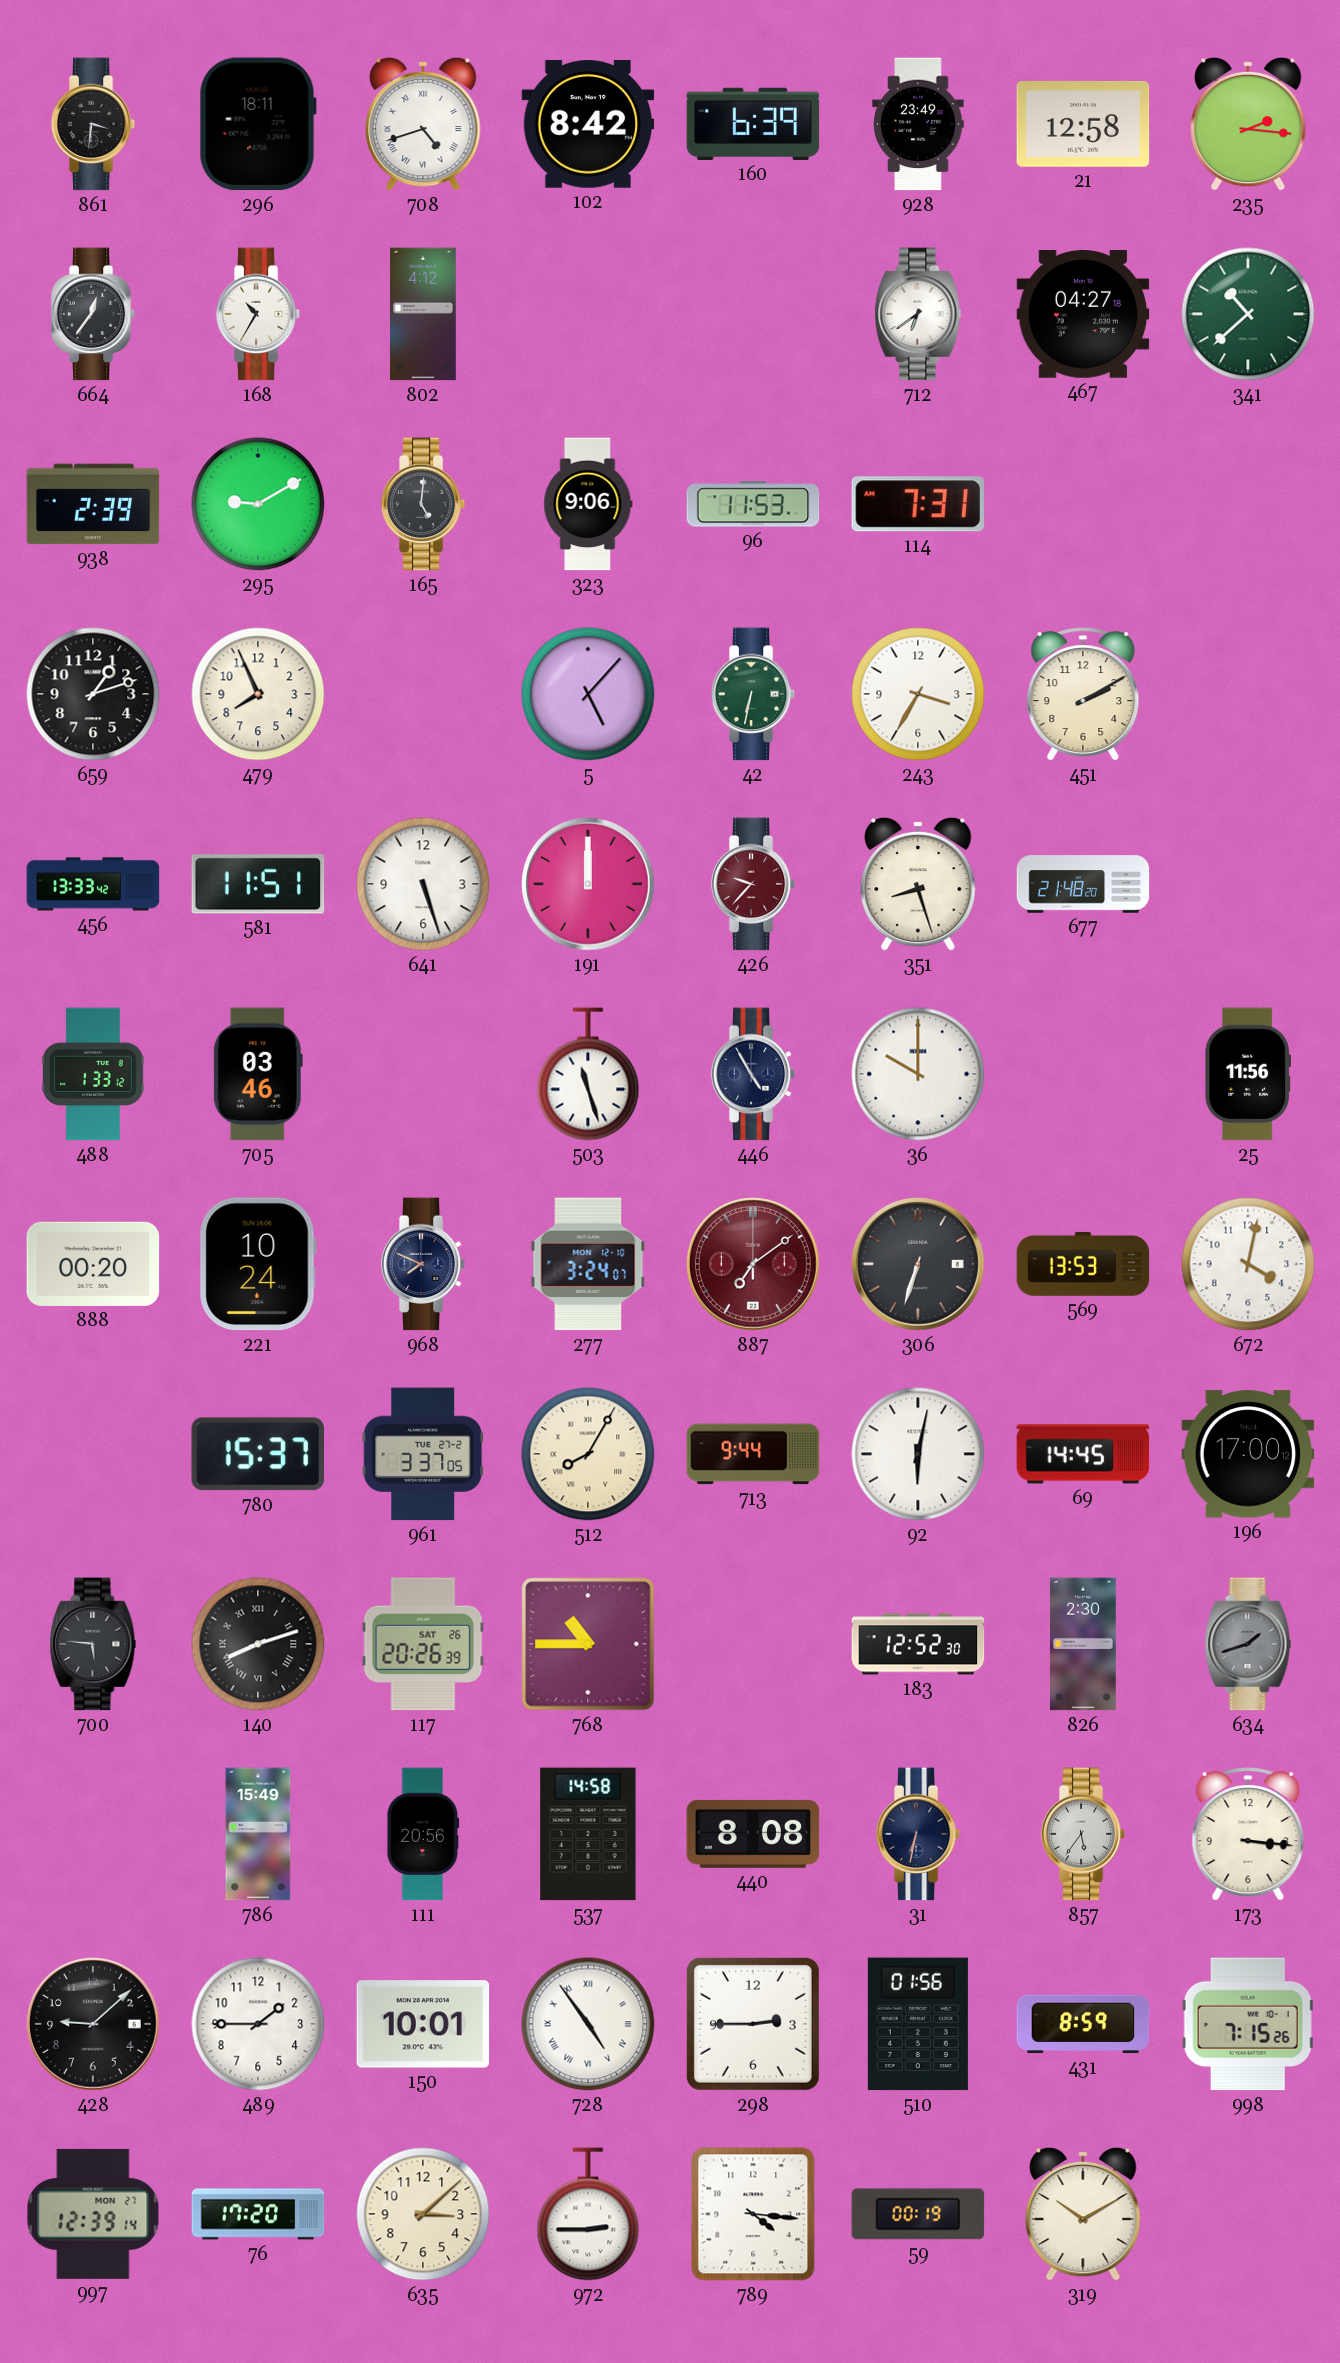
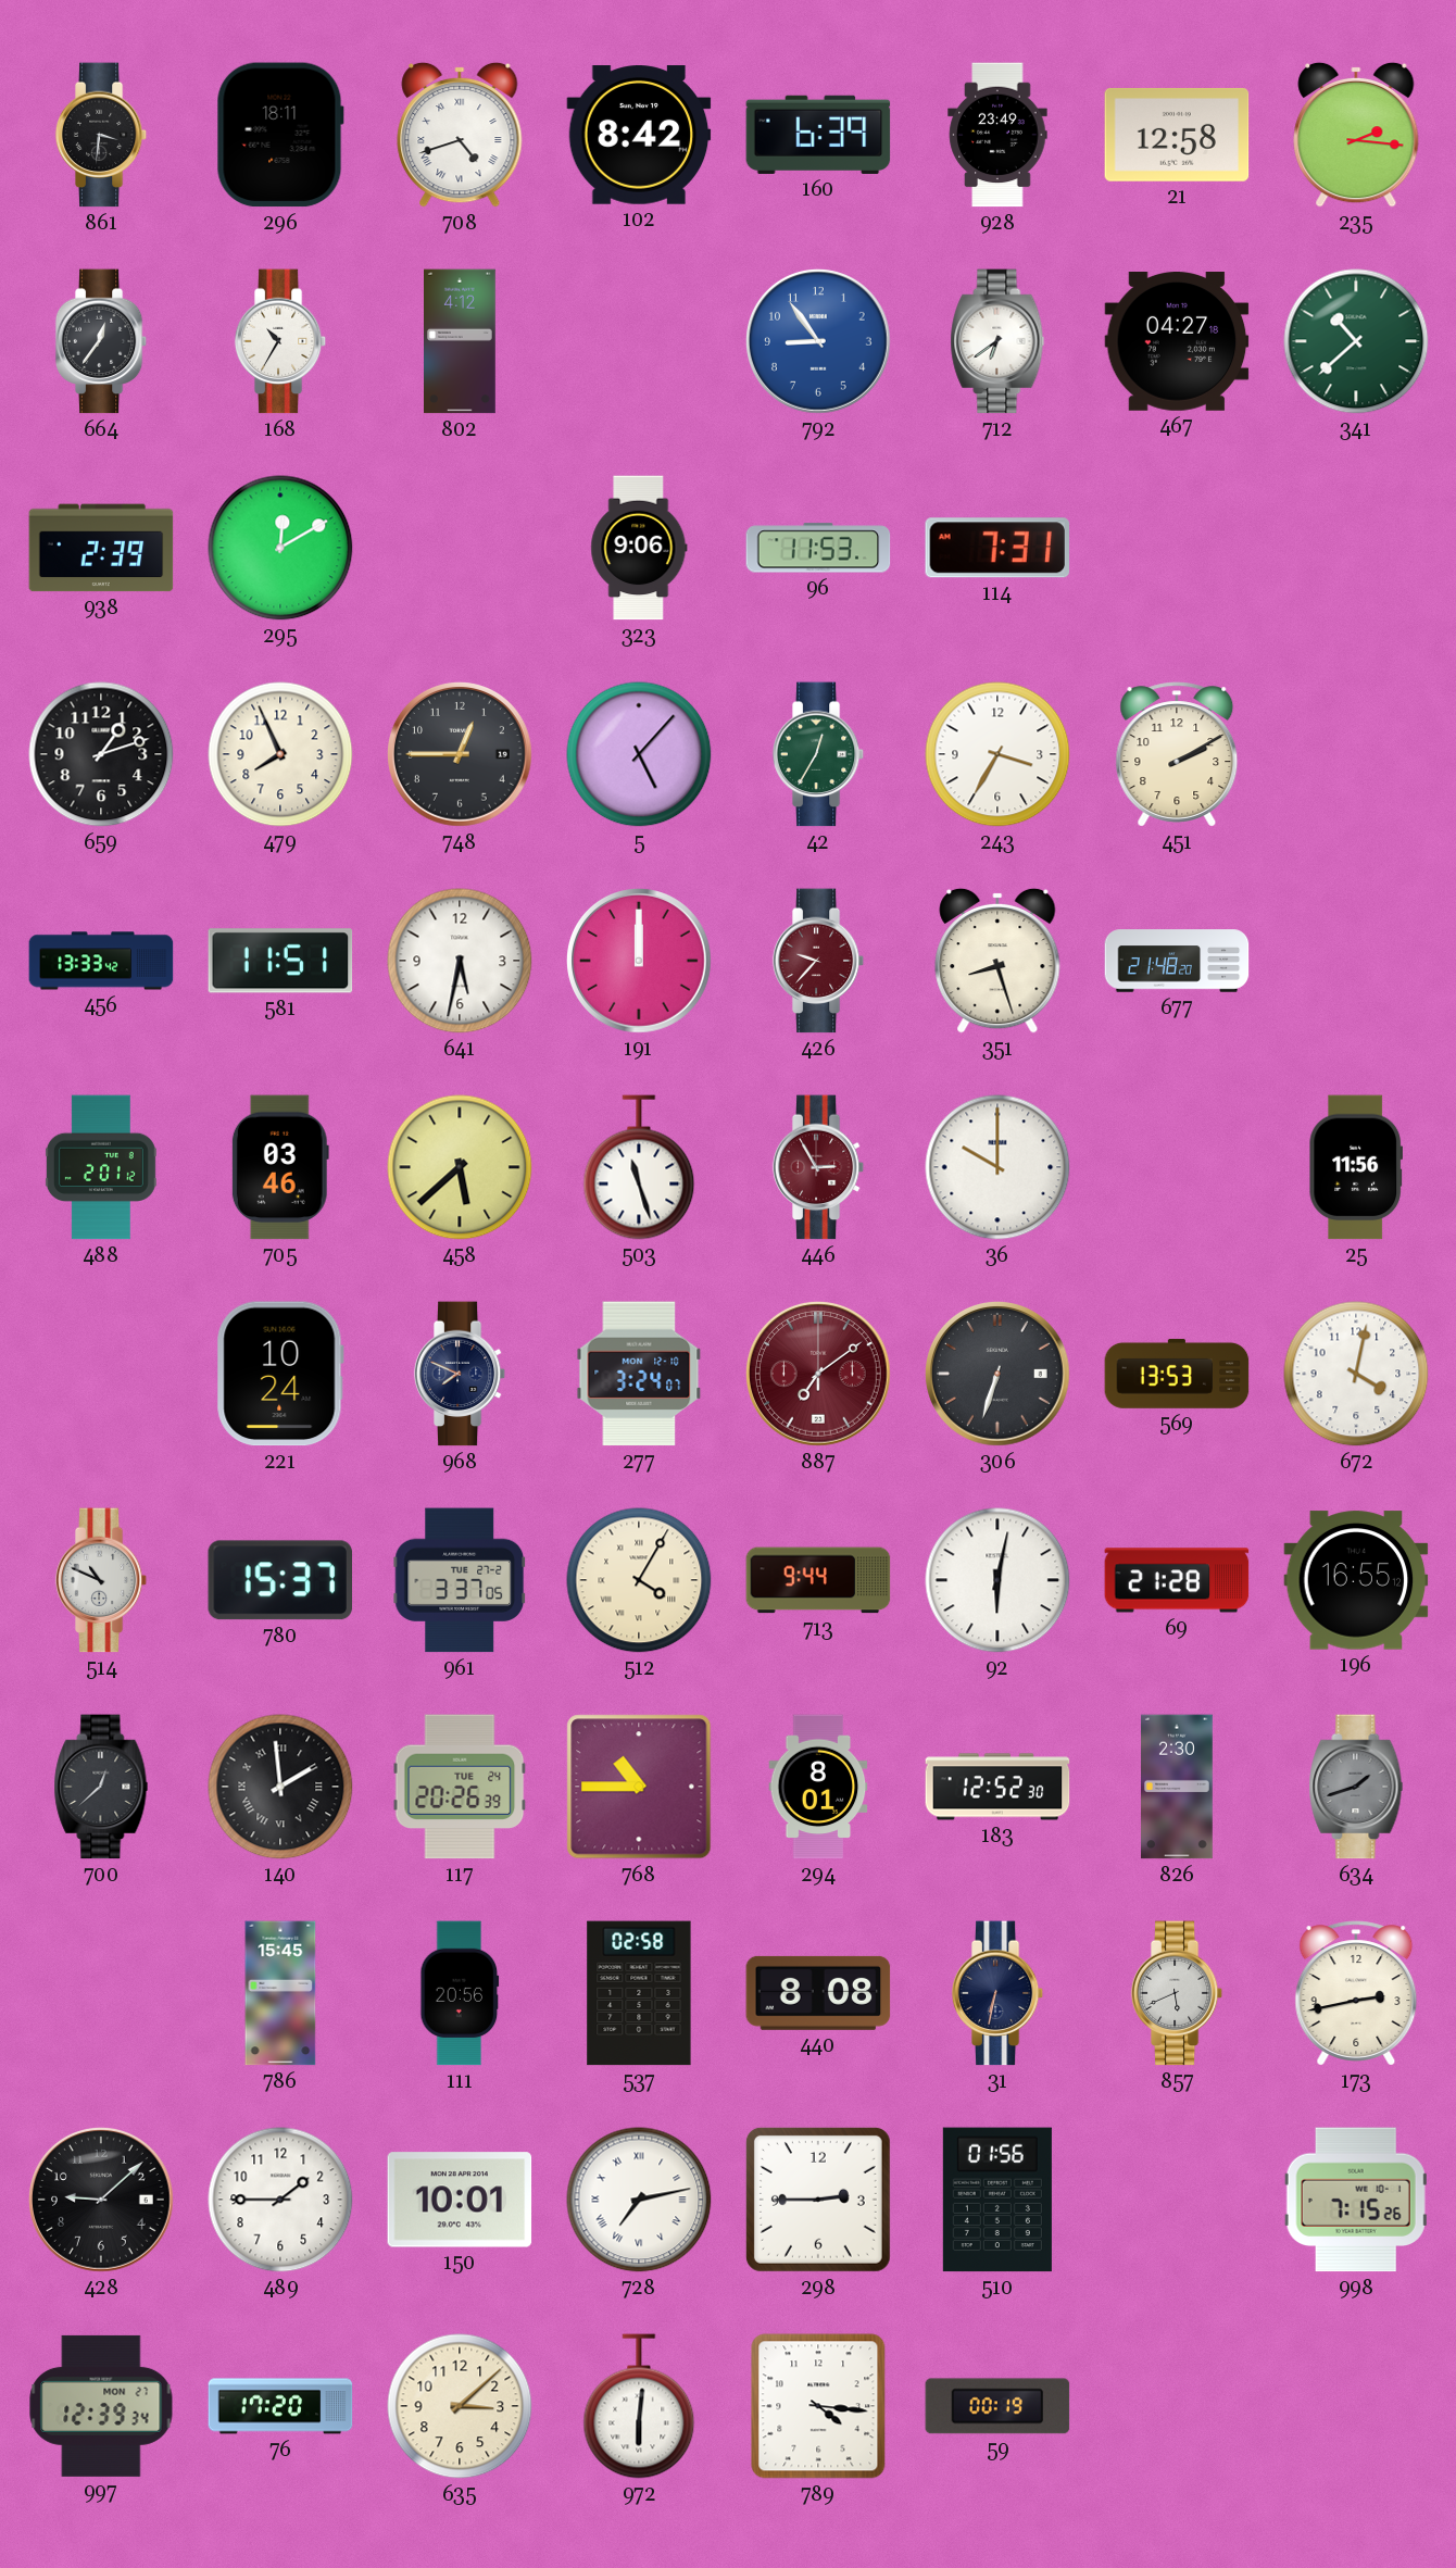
792: none -> 8:54 (819, 342)
295: 9:10 -> 12:10 (280, 548)
165: 5:01 -> none (423, 504)
748: none -> 12:45 (461, 755)
42: 6:32 -> 12:35 (818, 754)
641: 5:27 -> 5:32 (460, 961)
488: 1:33 -> 2:01 (101, 1167)
458: none -> 5:38 (460, 1167)
446: 4:55 -> 2:55 (818, 1167)
446 dial: navy -> burgundy (818, 1167)
888: 00:20 -> none (93, 1264)
514: none -> 10:49 (101, 1580)
512: 8:05 -> 4:05 (639, 1580)
69: 14:45 -> 21:28 (1177, 1580)
196: 17:00 -> 16:55 (1356, 1580)
700: 5:46 -> 12:38 (101, 1787)
140: 8:12 -> 1:59 (280, 1787)
117 date: SAT 26 -> TUE 24 (460, 1787)
294: none -> 8:01 (818, 1787)
786: 15:49 -> 15:45 (280, 1993)
537: 14:58 -> 02:58 (639, 1993)
857: 5:36 -> 5:41 (1177, 1993)
173: 3:16 -> 2:43 (1356, 1993)
728: 4:54 -> 7:13 (639, 2200)
431: 8:59 -> none (1083, 2024)
997: 12:39:14 -> 12:39:34 (101, 2406)
972: 2:45 -> 6:01 (639, 2406)
319: 10:10 -> none (1083, 2214)
